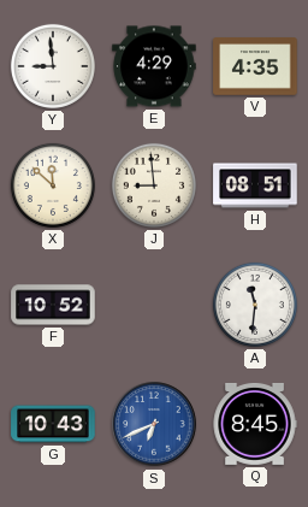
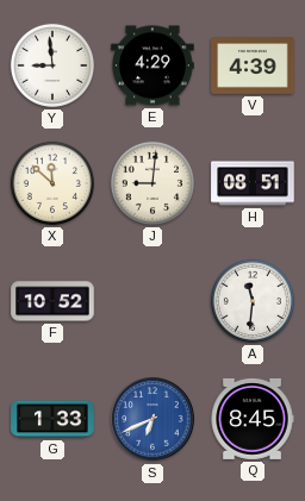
V: 4:35 -> 4:39 (253, 65)
J: 8:59 -> 9:01 (152, 183)
G: 10:43 -> 1:33 (52, 419)
